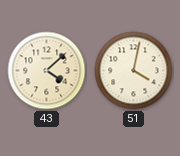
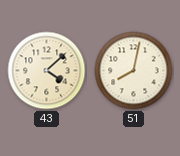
51: 4:02 -> 8:02 (134, 71)
